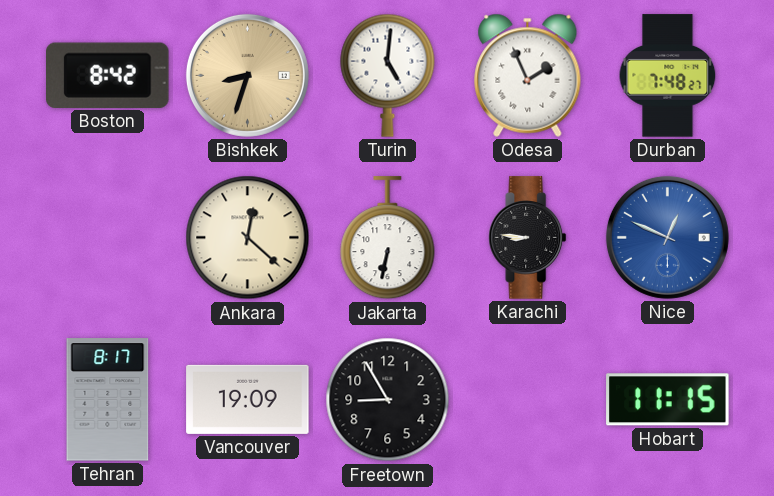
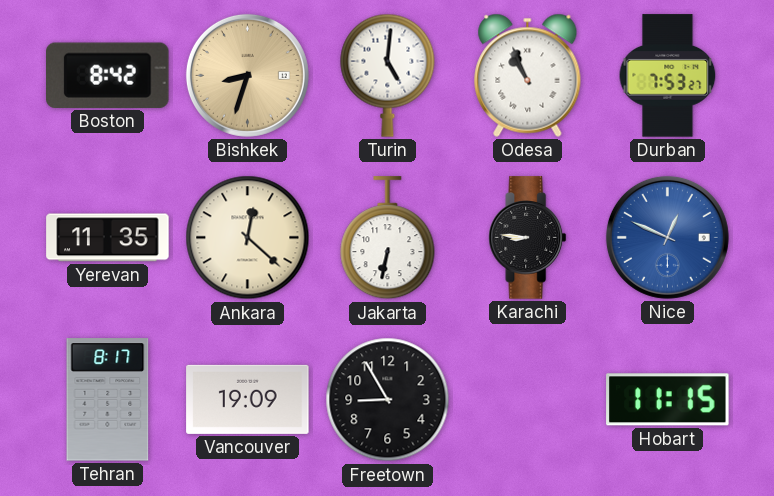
Odesa: 1:56 -> 10:56 (528, 75)
Durban: 7:48 -> 7:53 (668, 76)
Yerevan: none -> 11:35 (108, 238)
